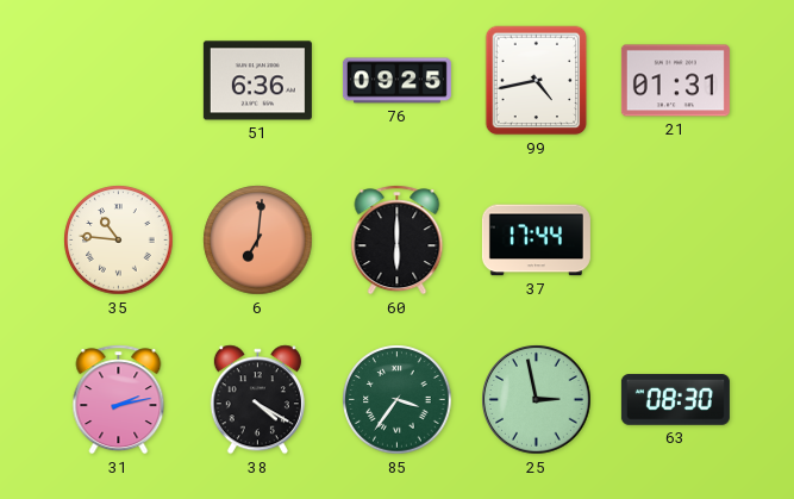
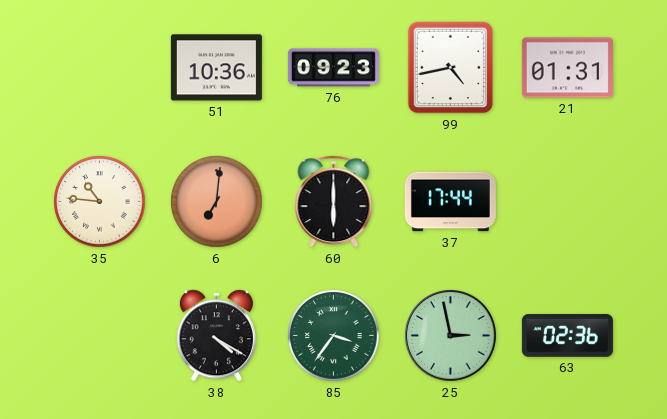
51: 6:36 -> 10:36 (216, 68)
76: 09:25 -> 09:23 (333, 68)
31: 2:13 -> none (119, 400)
63: 08:30 -> 02:36 (567, 336)
